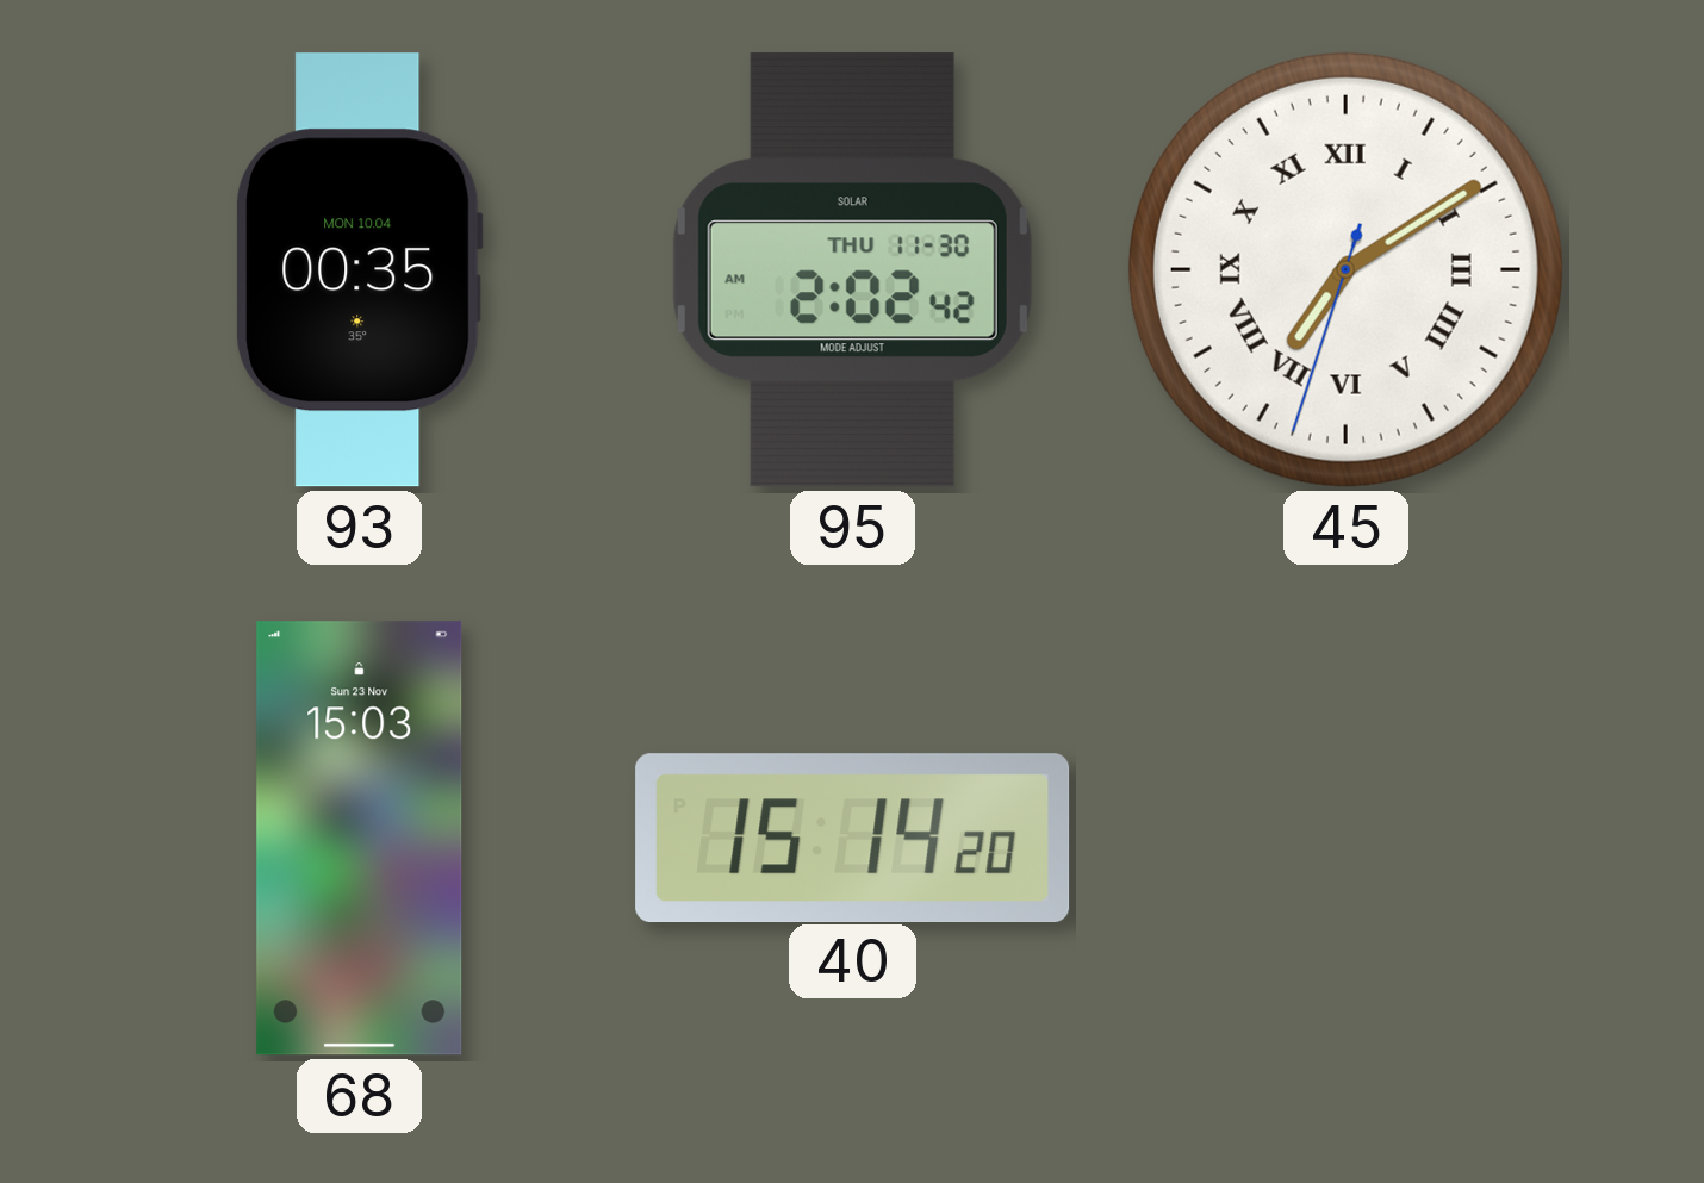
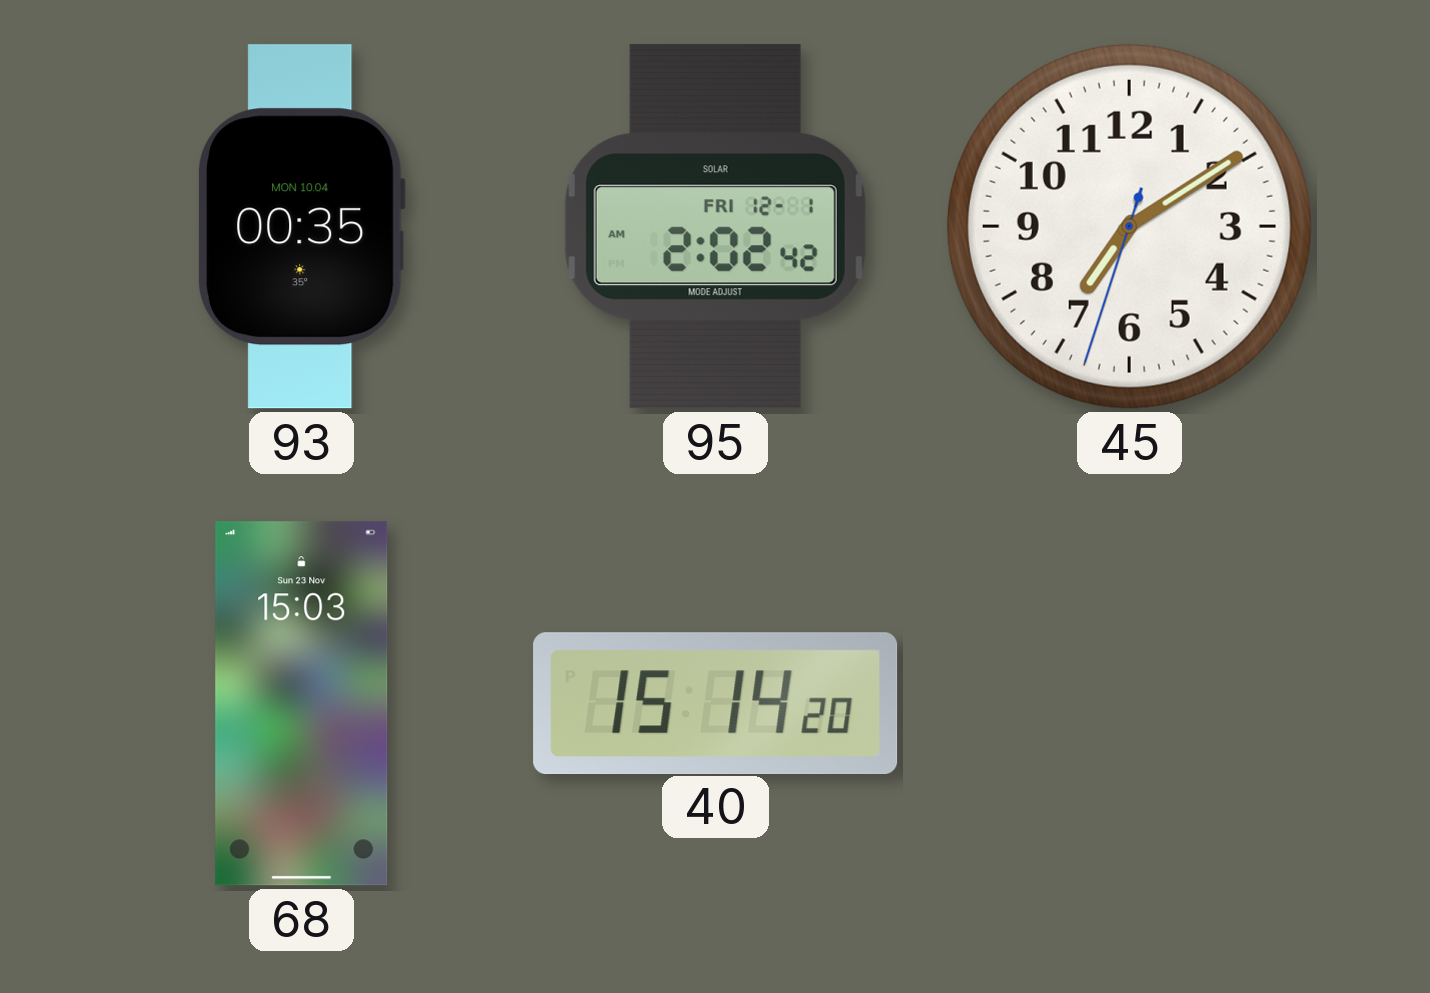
95 date: THU 11-30 -> FRI 12-1 (715, 227)
45 numerals: Roman -> Arabic (1129, 226)
